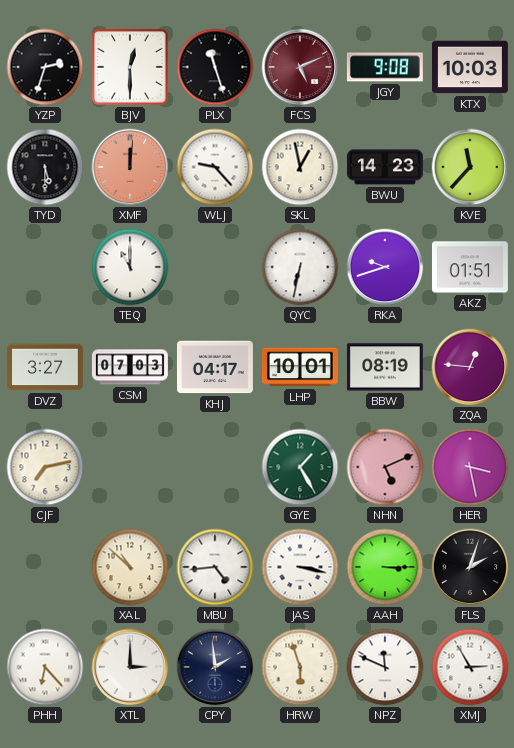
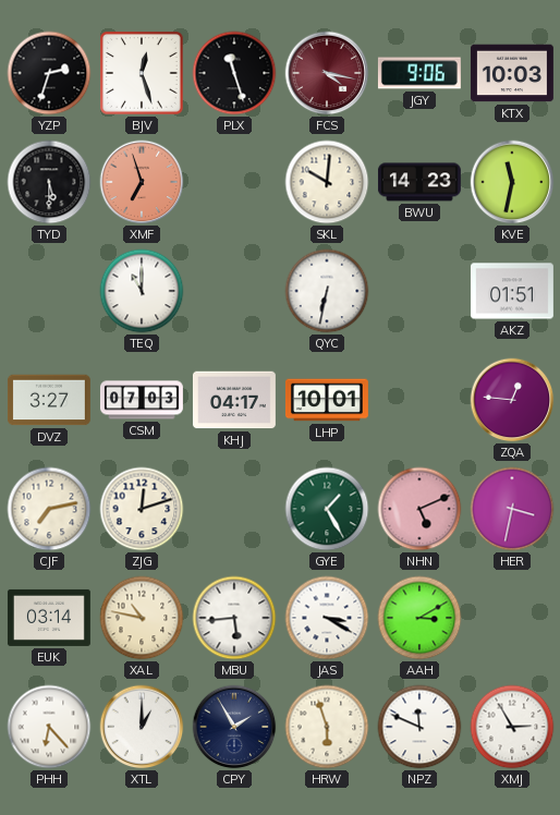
BJV: 12:30 -> 12:27 (143, 74)
FCS: 5:11 -> 4:17 (327, 73)
JGY: 9:08 -> 9:06 (419, 73)
XMF: 12:01 -> 6:57 (142, 182)
WLJ: 9:23 -> none (215, 167)
SKL: 12:58 -> 10:01 (327, 182)
KVE: 11:37 -> 11:32 (512, 182)
RKA: 9:42 -> none (385, 267)
BBW: 08:19 -> none (385, 367)
ZJG: none -> 12:12 (142, 509)
HER: 3:28 -> 3:32 (512, 509)
EUK: none -> 03:14 (49, 618)
XAL: 10:52 -> 10:47 (142, 618)
MBU: 4:44 -> 5:44 (234, 618)
JAS: 3:17 -> 3:20 (327, 618)
AAH: 3:15 -> 3:10 (419, 618)
FLS: 2:03 -> none (470, 567)
XTL: 3:00 -> 1:00 (142, 727)
CPY: 1:59 -> 1:55 (234, 727)
